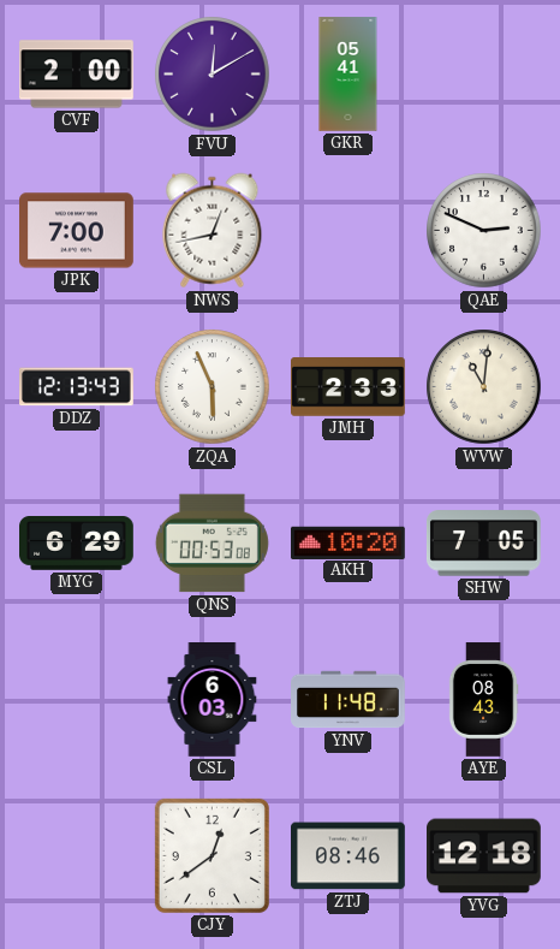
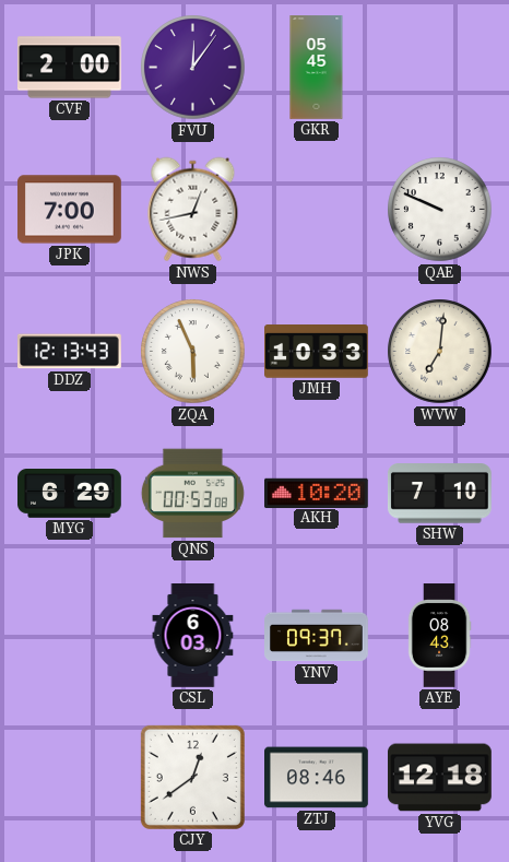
FVU: 12:10 -> 12:06 (193, 68)
GKR: 05:41 -> 05:45 (317, 68)
QAE: 2:49 -> 9:49 (440, 210)
JMH: 2:33 -> 10:33 (317, 352)
WVW: 11:01 -> 7:01 (440, 352)
SHW: 7:05 -> 7:10 (439, 494)
YNV: 11:48 -> 09:37 (317, 636)
